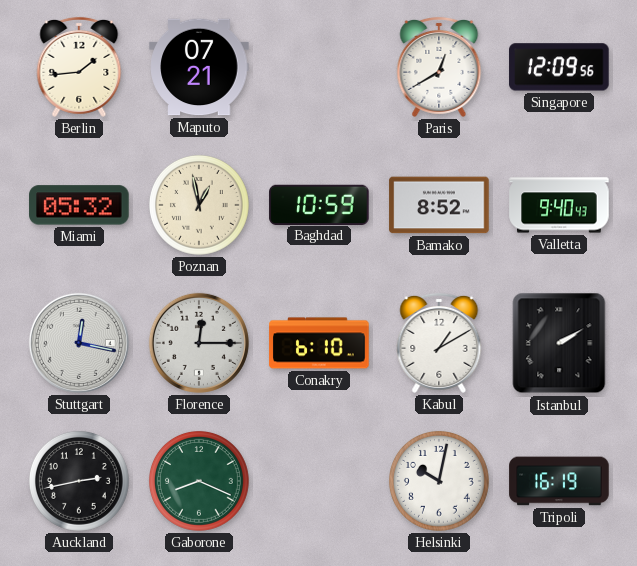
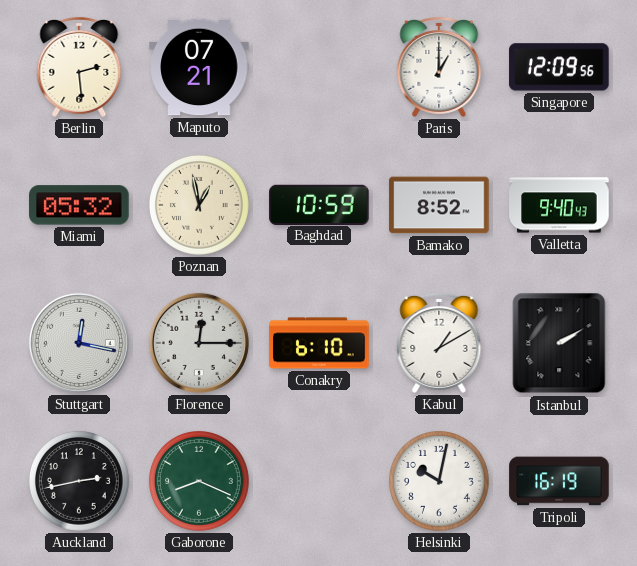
Berlin: 1:44 -> 2:29 (79, 67)
Paris: 12:40 -> 1:00 (439, 67)
